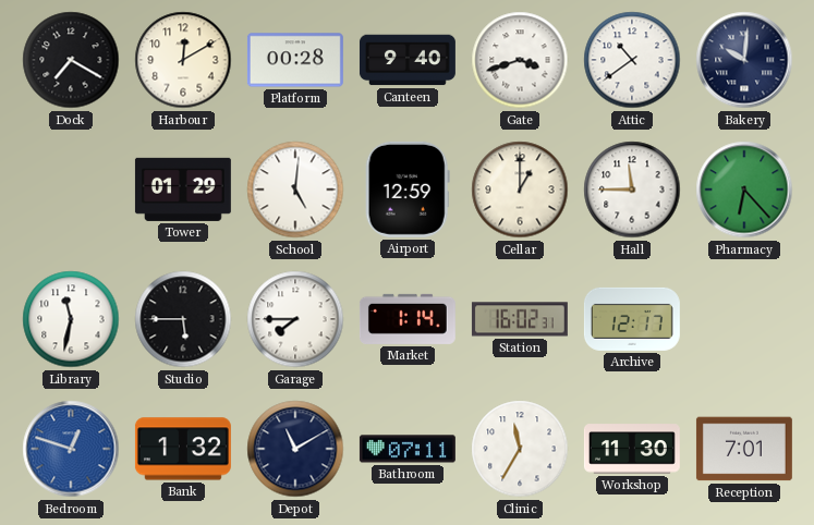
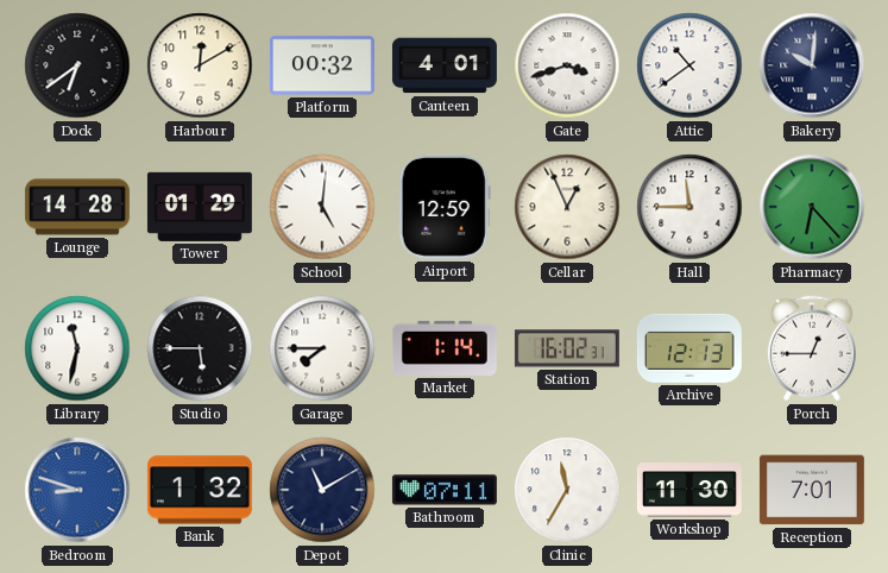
Dock: 7:20 -> 6:39 (77, 65)
Platform: 00:28 -> 00:32 (322, 65)
Canteen: 9:40 -> 4:01 (445, 65)
Lounge: none -> 14:28 (77, 207)
Cellar: 1:00 -> 12:56 (567, 207)
Archive: 12:17 -> 12:13 (689, 348)
Porch: none -> 12:45 (812, 348)
Bedroom: 12:48 -> 8:48 (77, 490)
